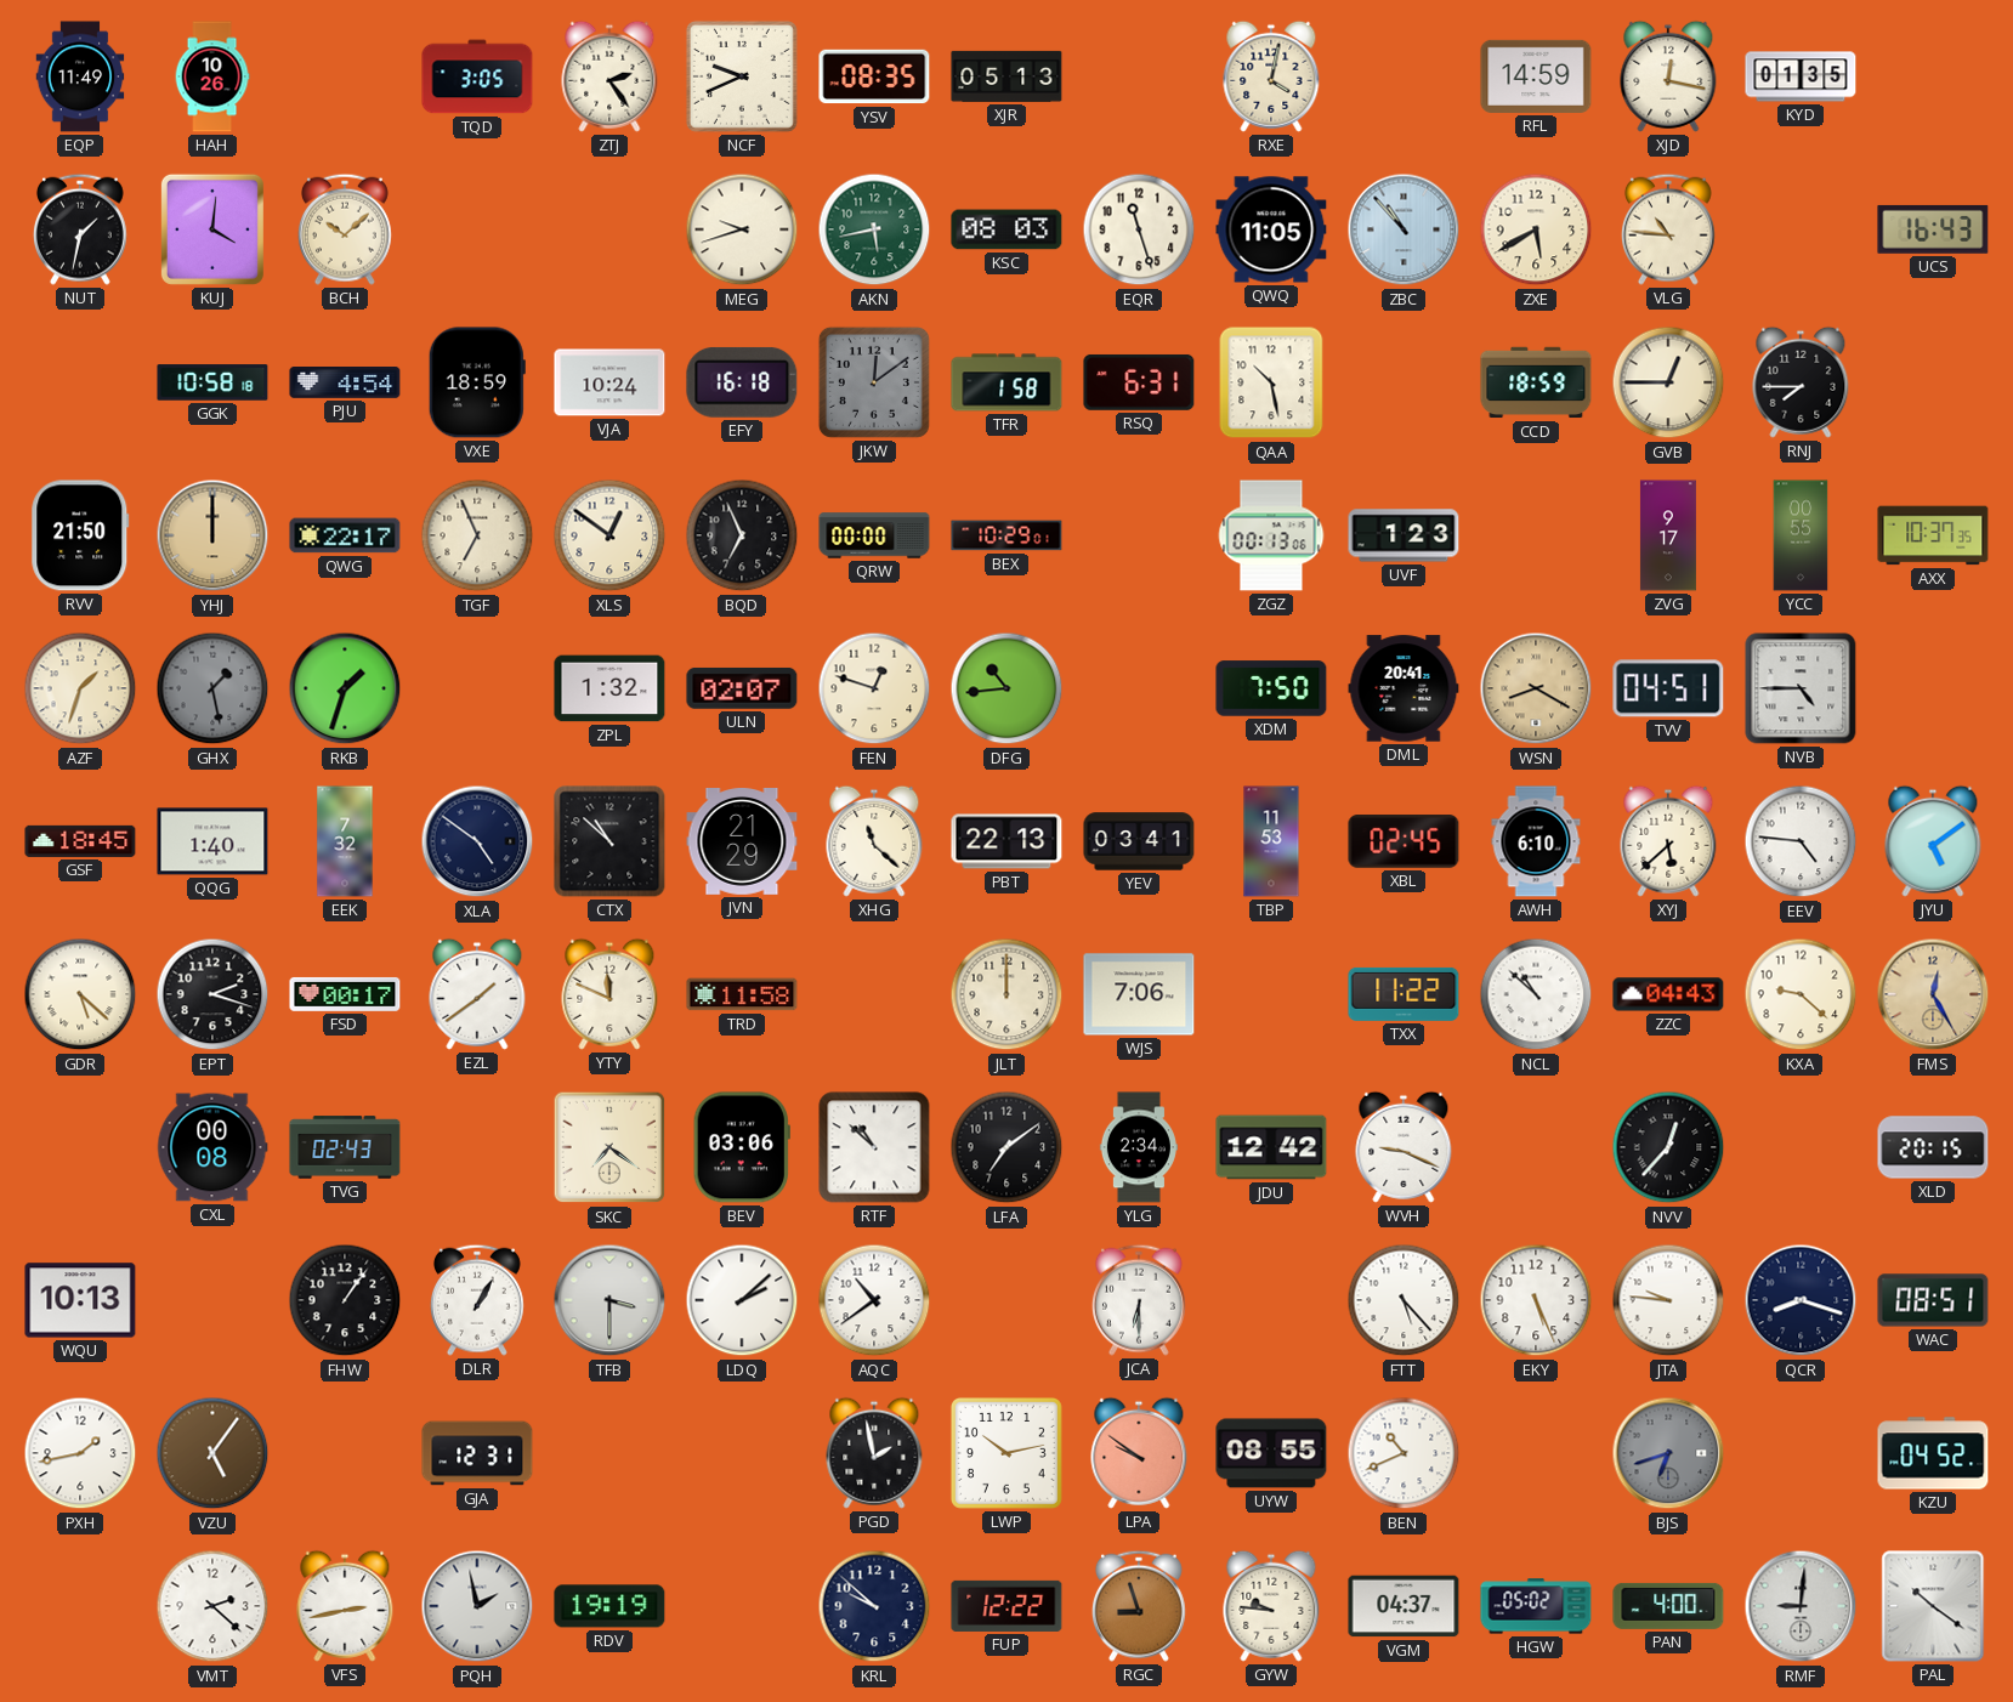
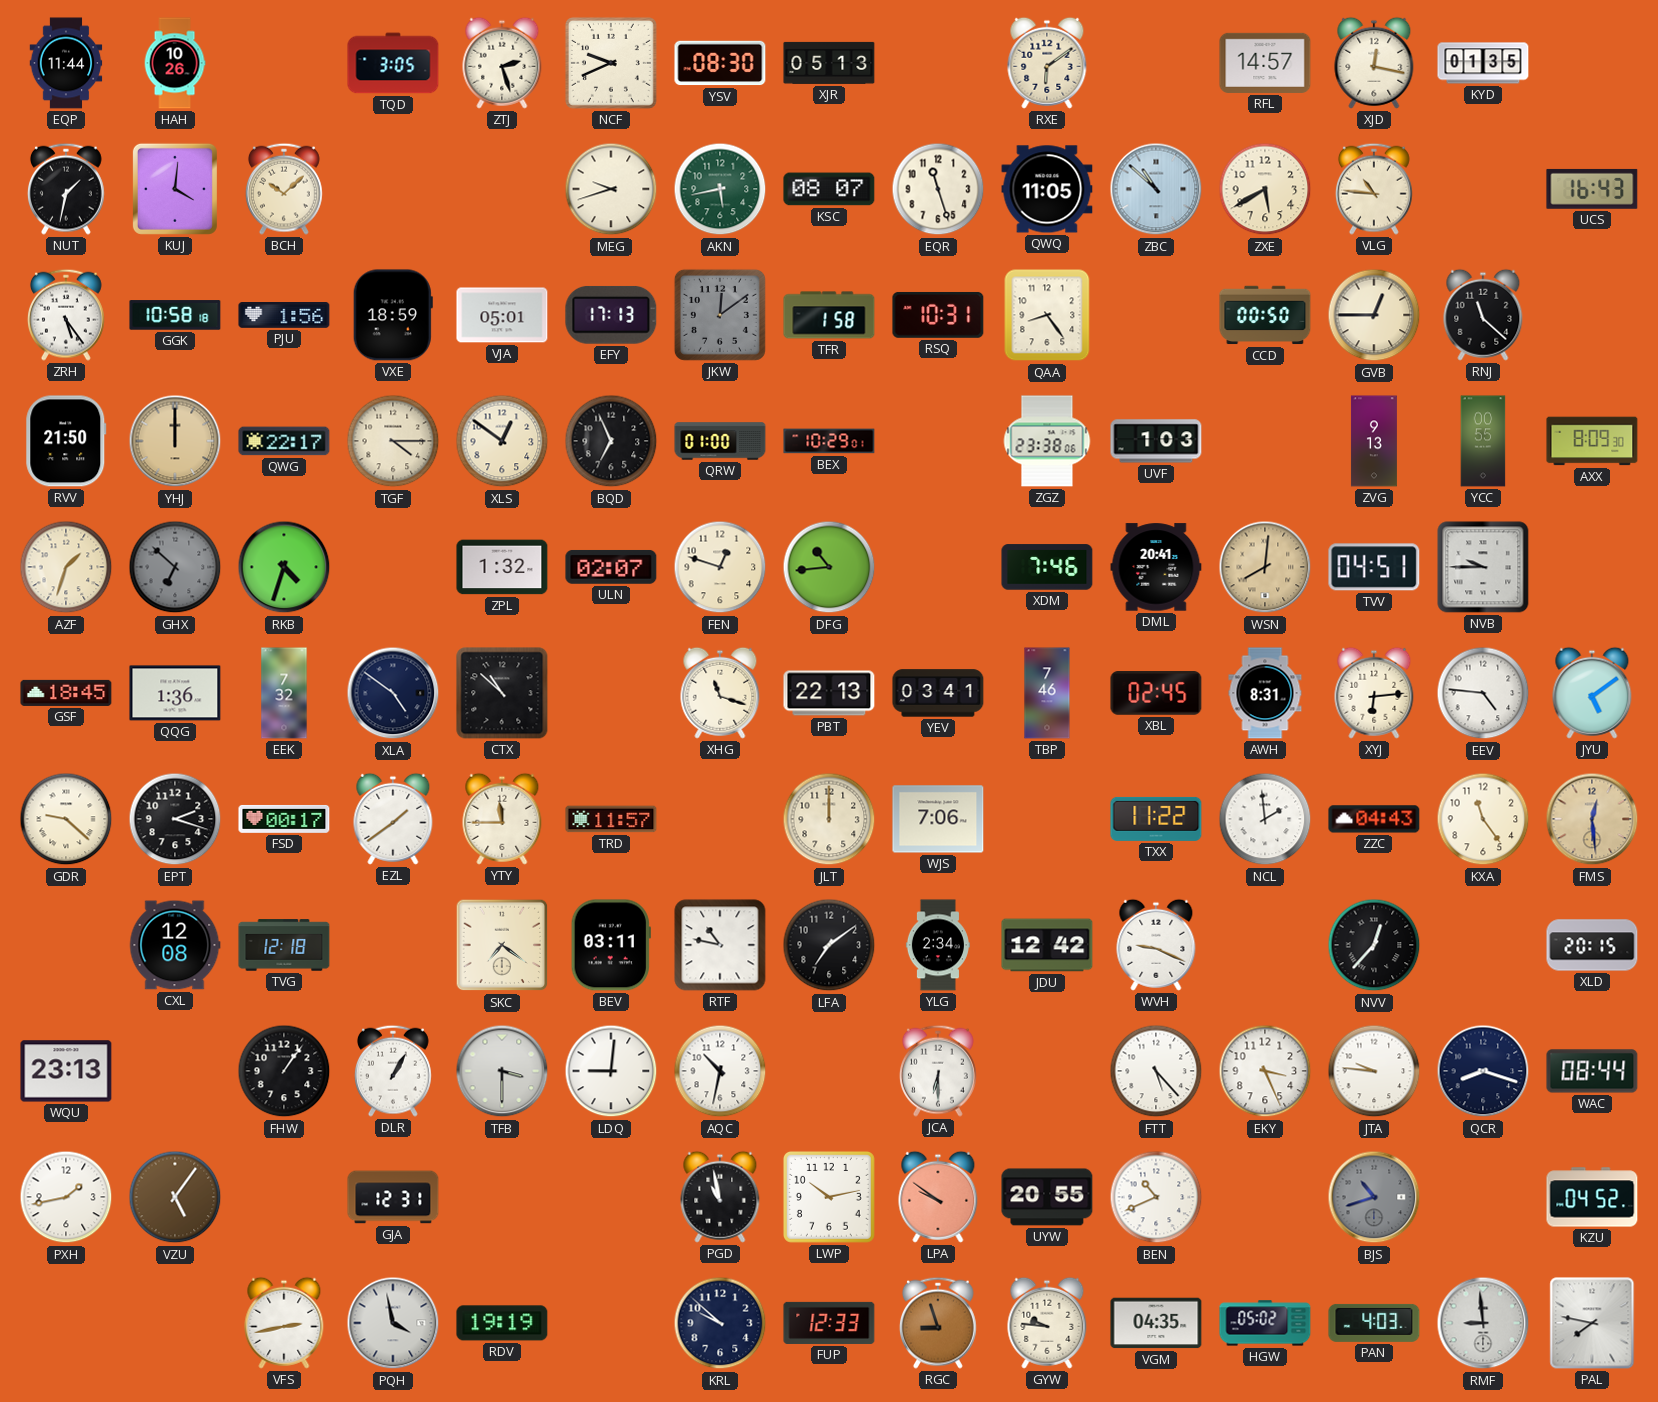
EQP: 11:49 -> 11:44 (66, 63)
ZTJ: 2:24 -> 2:27 (502, 63)
YSV: 08:35 -> 08:30 (720, 63)
RXE: 4:02 -> 6:09 (1047, 63)
RFL: 14:59 -> 14:57 (1265, 63)
KSC: 08:03 -> 08:07 (829, 189)
ZBC: 10:53 -> 10:52 (1156, 189)
ZRH: none -> 5:24 (66, 315)
PJU: 4:54 -> 1:56 (284, 315)
VJA: 10:24 -> 05:01 (502, 315)
EFY: 16:18 -> 17:13 (611, 315)
RSQ: 6:31 -> 10:31 (938, 315)
QAA: 10:28 -> 8:24 (1047, 315)
CCD: 18:59 -> 00:50 (1265, 315)
RNJ: 7:45 -> 11:22 (1483, 315)
TGF: 6:56 -> 4:15 (393, 441)
QRW: 00:00 -> 01:00 (720, 441)
ZGZ: 00:13 -> 23:38 (1047, 441)
UVF: 1:23 -> 1:03 (1156, 441)
ZVG: 9:17 -> 9:13 (1374, 441)
AXX: 10:37 -> 8:09 (1592, 441)
GHX: 1:28 -> 6:52 (175, 567)
RKB: 1:33 -> 4:33 (284, 567)
XDM: 7:50 -> 7:46 (1047, 567)
WSN: 8:20 -> 8:01 (1265, 567)
NVB: 4:45 -> 9:45 (1483, 567)
QQG: 1:40 -> 1:36 (175, 693)
JVN: 21:29 -> none (742, 843)
XHG: 11:22 -> 11:18 (720, 693)
TBP: 11:53 -> 7:46 (1047, 693)
AWH: 6:10 -> 8:31 (1265, 693)
XYJ: 5:38 -> 6:14 (1374, 693)
GDR: 5:22 -> 9:22 (66, 819)
YTY: 11:49 -> 11:45 (502, 819)
TRD: 11:58 -> 11:57 (611, 819)
NCL: 10:52 -> 1:59 (1265, 819)
KXA: 9:22 -> 11:24 (1483, 819)
FMS: 12:25 -> 12:29 (1592, 819)
CXL: 00:08 -> 12:08 (175, 945)
TVG: 02:43 -> 12:18 (284, 945)
BEV: 03:06 -> 03:11 (611, 945)
RTF: 10:52 -> 10:47 (720, 945)
WQU: 10:13 -> 23:13 (66, 1071)
LDQ: 2:08 -> 9:01 (611, 1071)
AQC: 10:39 -> 10:32 (720, 1071)
EKY: 5:26 -> 3:26 (1265, 1071)
WAC: 08:51 -> 08:44 (1592, 1071)
PGD: 1:58 -> 10:58 (720, 1197)
UYW: 08:55 -> 20:55 (1047, 1197)
BJS: 6:42 -> 10:42 (1374, 1197)
VMT: 2:22 -> none (212, 1606)
PQH: 1:58 -> 3:58 (393, 1323)
FUP: 12:22 -> 12:33 (829, 1323)
VGM: 04:37 -> 04:35 (1156, 1323)
PAN: 4:00 -> 4:03 (1374, 1323)
RMF: 9:01 -> 8:59 (1483, 1323)
PAL: 10:21 -> 7:47 (1592, 1323)
